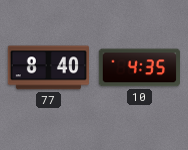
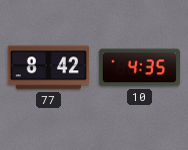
77: 8:40 -> 8:42 (48, 68)
